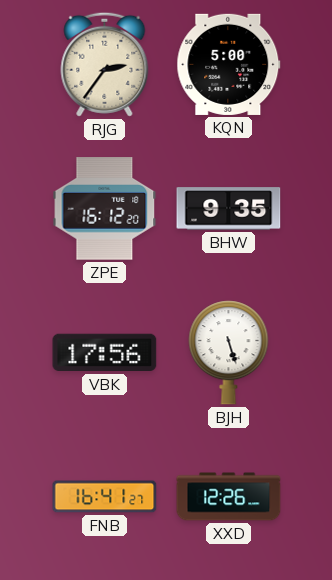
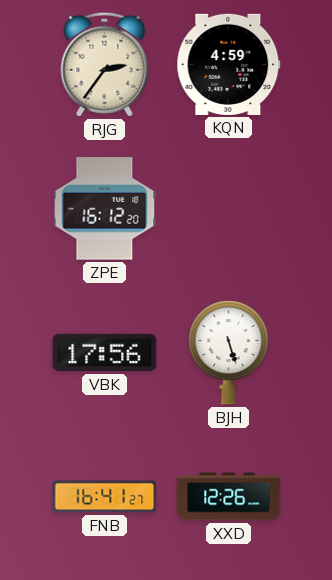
KQN: 5:00 -> 4:59 (229, 64)
BHW: 9:35 -> none (229, 209)
